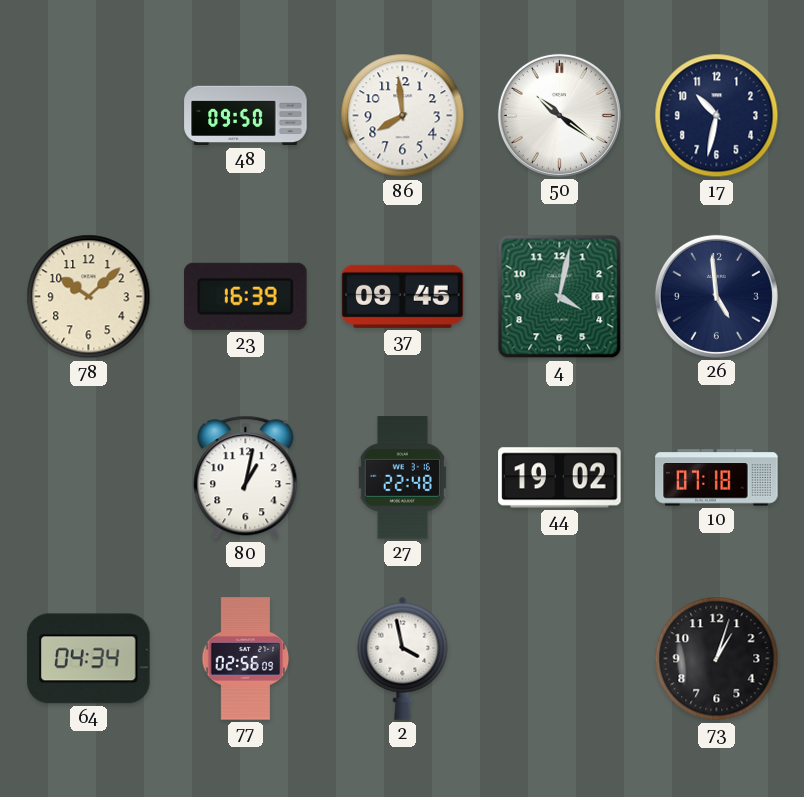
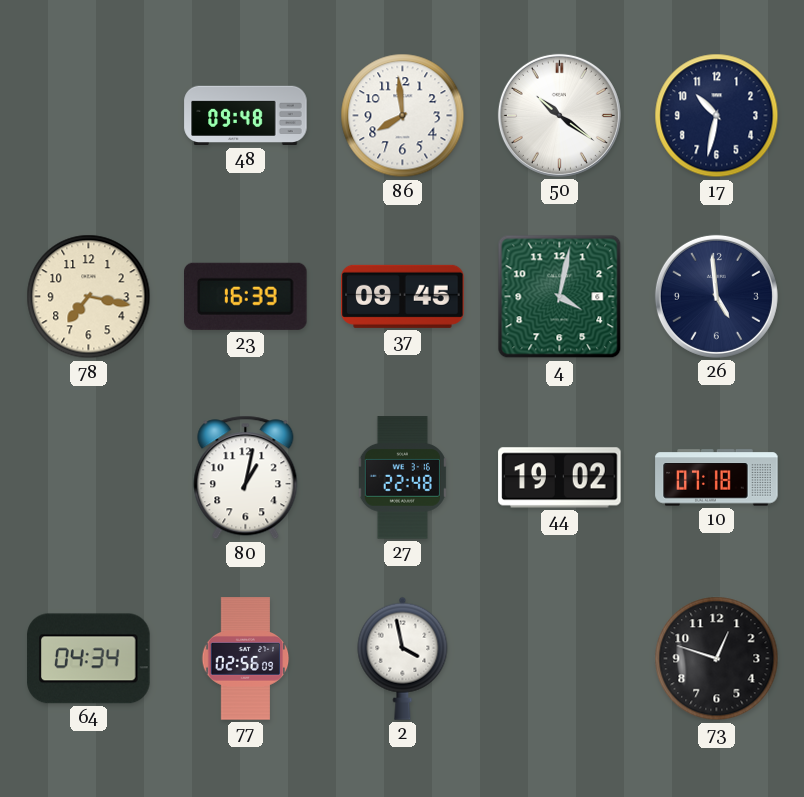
48: 09:50 -> 09:48 (246, 116)
78: 10:08 -> 7:17 (89, 297)
73: 1:03 -> 12:48 (717, 659)
